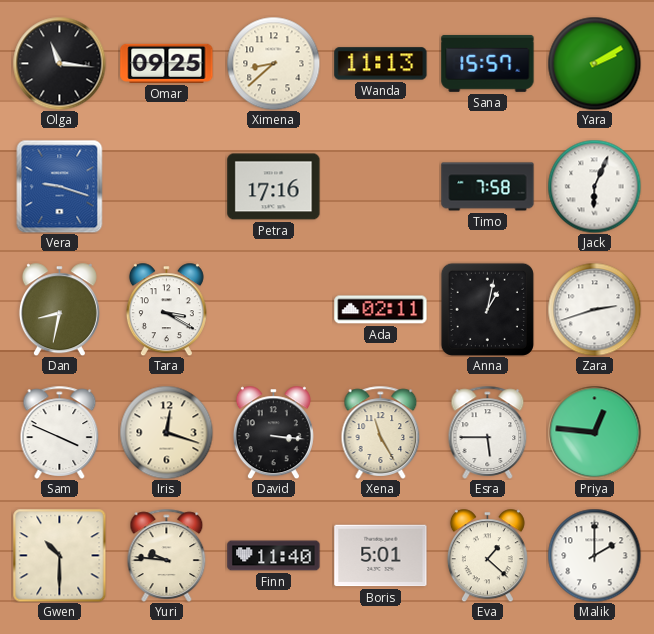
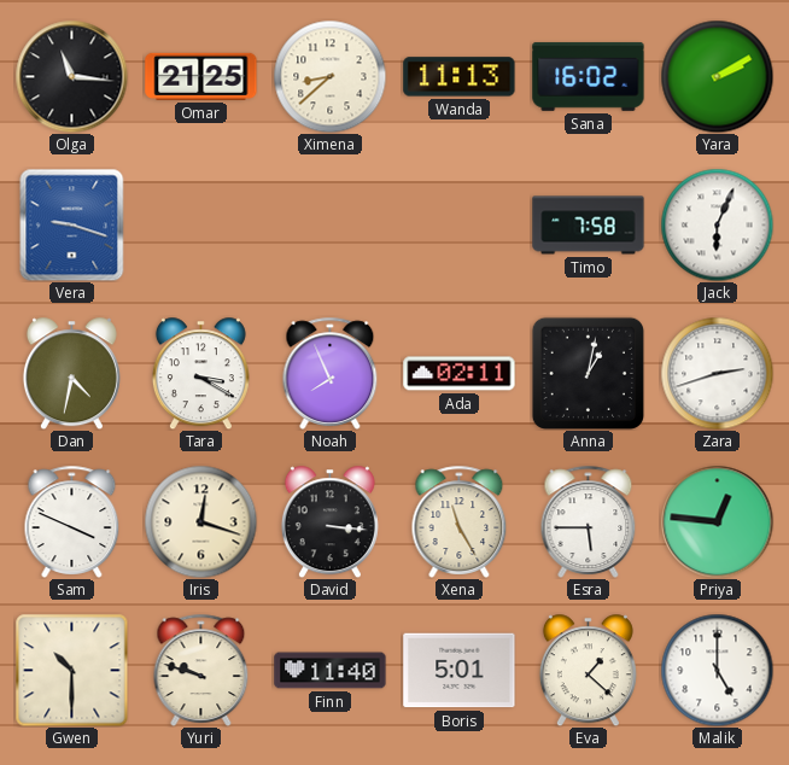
Omar: 09:25 -> 21:25 (201, 76)
Sana: 15:57 -> 16:02 (589, 77)
Petra: 17:16 -> none (274, 187)
Dan: 8:32 -> 4:32 (71, 373)
Noah: none -> 7:56 (331, 373)
Yuri: 9:46 -> 9:48 (201, 670)
Malik: 2:00 -> 5:00 (717, 670)
